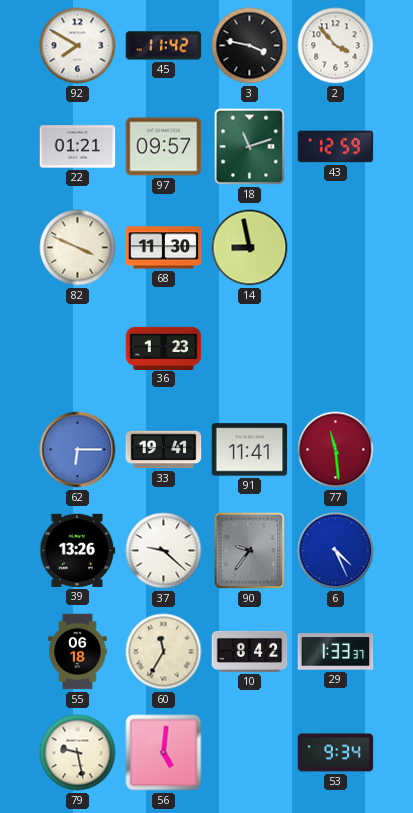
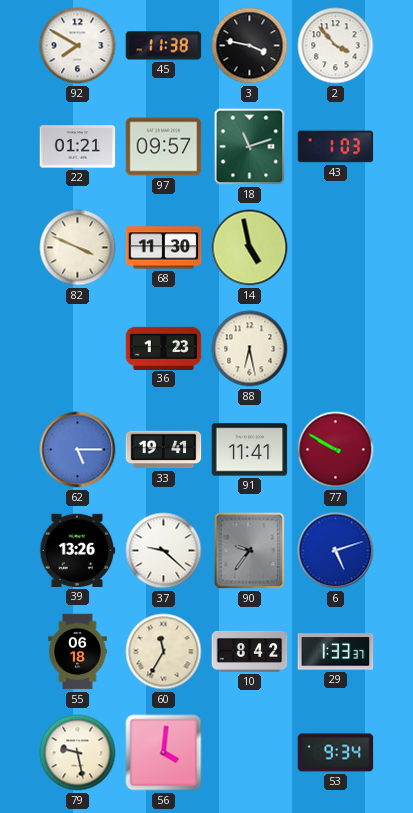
45: 11:42 -> 11:38 (164, 46)
43: 12:59 -> 1:03 (336, 147)
14: 8:58 -> 4:58 (250, 248)
88: none -> 6:28 (250, 349)
62: 6:15 -> 5:15 (78, 450)
77: 11:29 -> 9:50 (336, 450)
6: 4:26 -> 5:12 (336, 551)
56: 5:01 -> 4:01 (164, 753)
